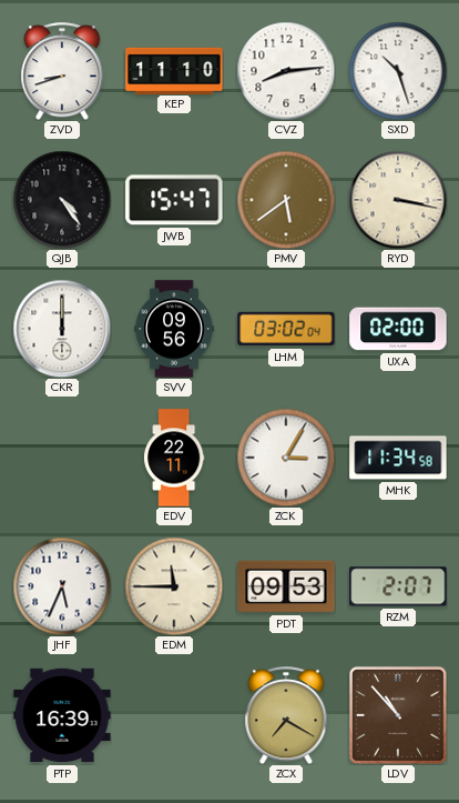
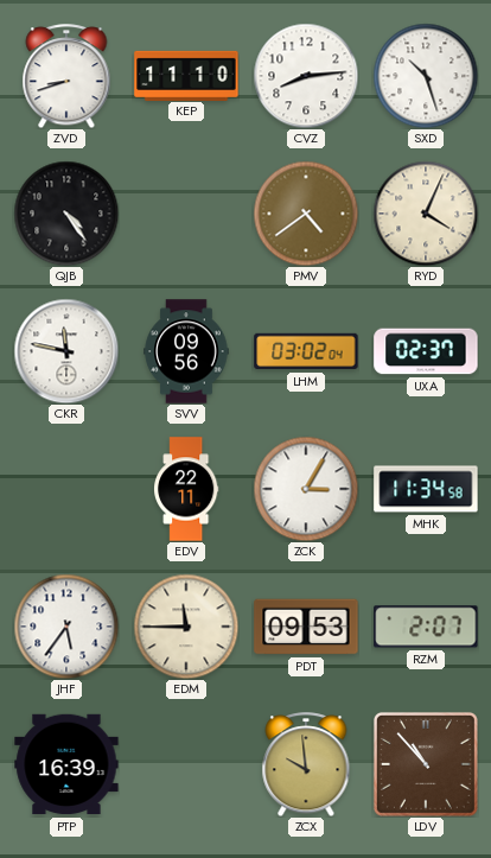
JWB: 15:47 -> none (174, 200)
PMV: 5:39 -> 4:39 (306, 214)
RYD: 3:17 -> 4:04 (426, 214)
CKR: 12:00 -> 11:47 (66, 351)
UXA: 02:00 -> 02:37 (426, 351)
JHF: 5:34 -> 5:36 (66, 627)
ZCX: 7:20 -> 9:59 (306, 764)
